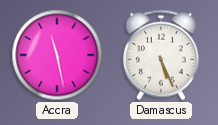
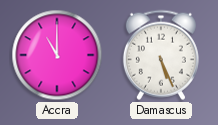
Accra: 11:28 -> 11:00 (57, 55)
